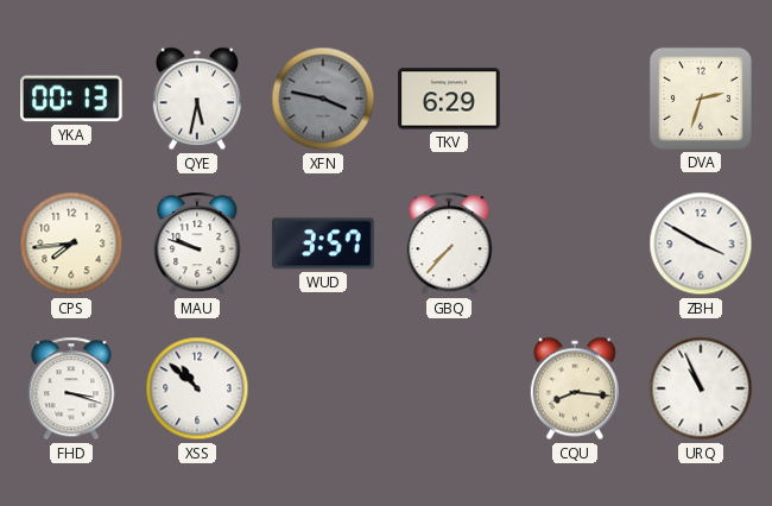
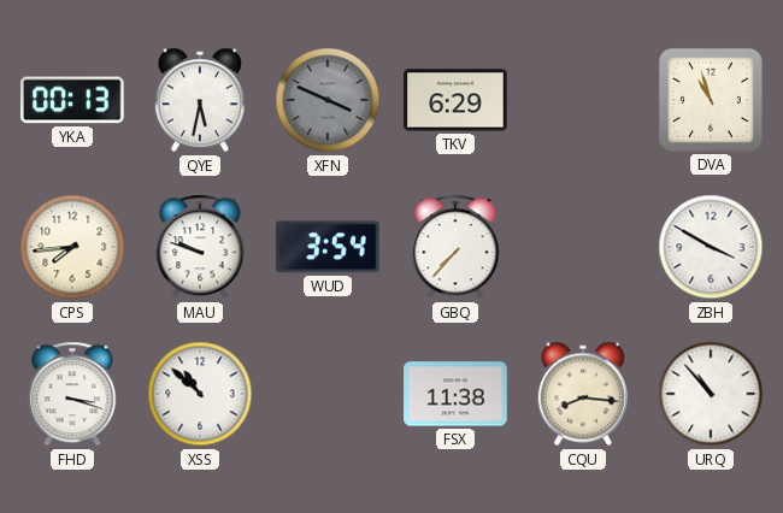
XFN: 3:47 -> 3:49 (328, 100)
DVA: 2:33 -> 10:57 (711, 100)
WUD: 3:57 -> 3:54 (328, 247)
FSX: none -> 11:38 (455, 394)
URQ: 10:56 -> 10:53 (711, 394)
